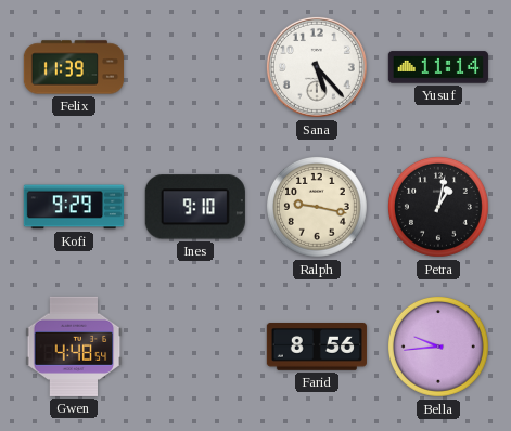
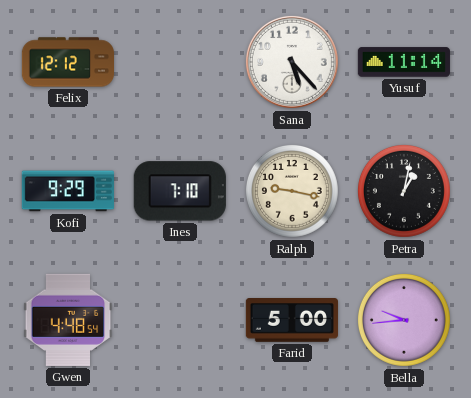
Felix: 11:39 -> 12:12 (67, 62)
Ines: 9:10 -> 7:10 (180, 191)
Farid: 8:56 -> 5:00 (292, 321)
